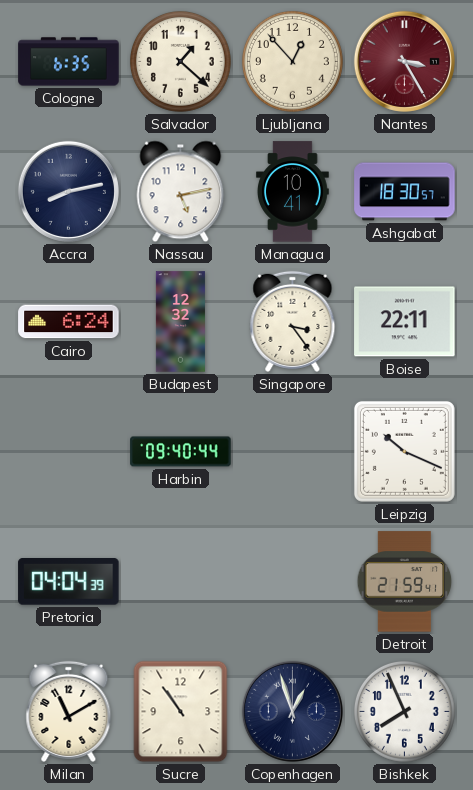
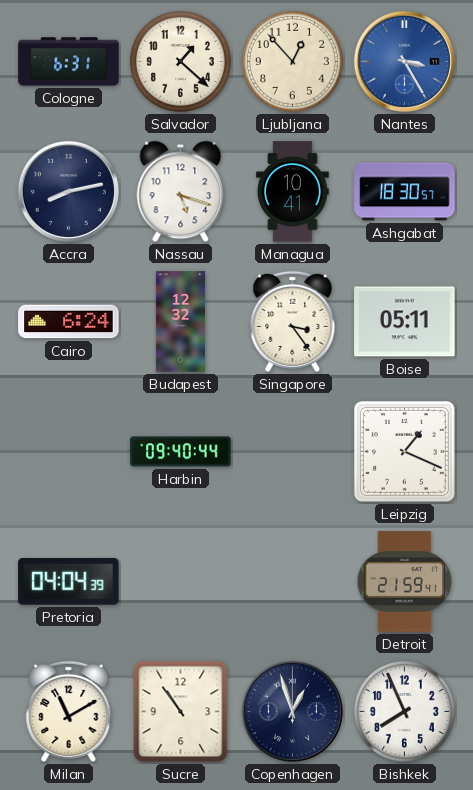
Cologne: 6:35 -> 6:31 (69, 62)
Nantes dial: burgundy -> blue (404, 61)
Nassau: 5:13 -> 5:18 (181, 192)
Boise: 22:11 -> 05:11 (405, 322)
Leipzig: 10:19 -> 1:19 (404, 451)
